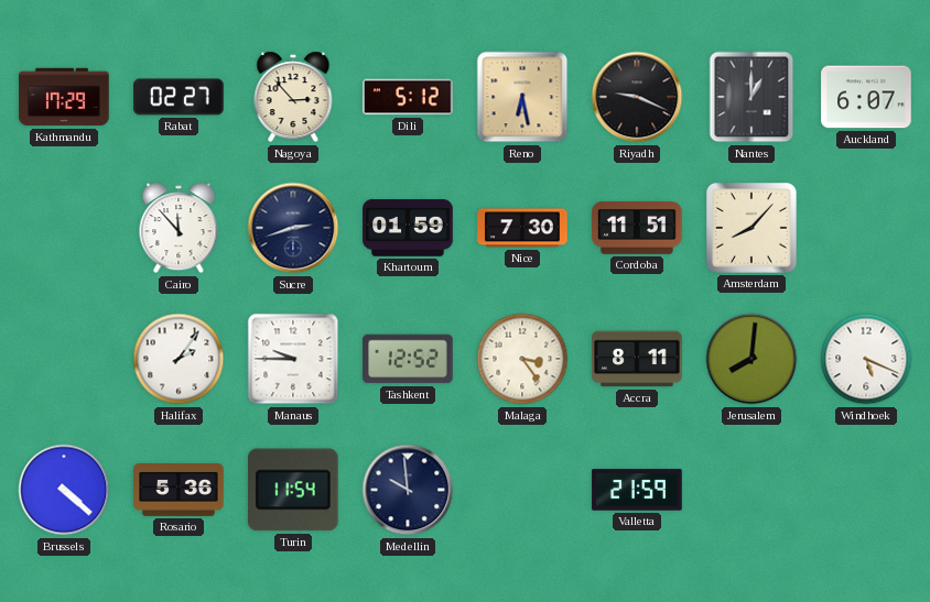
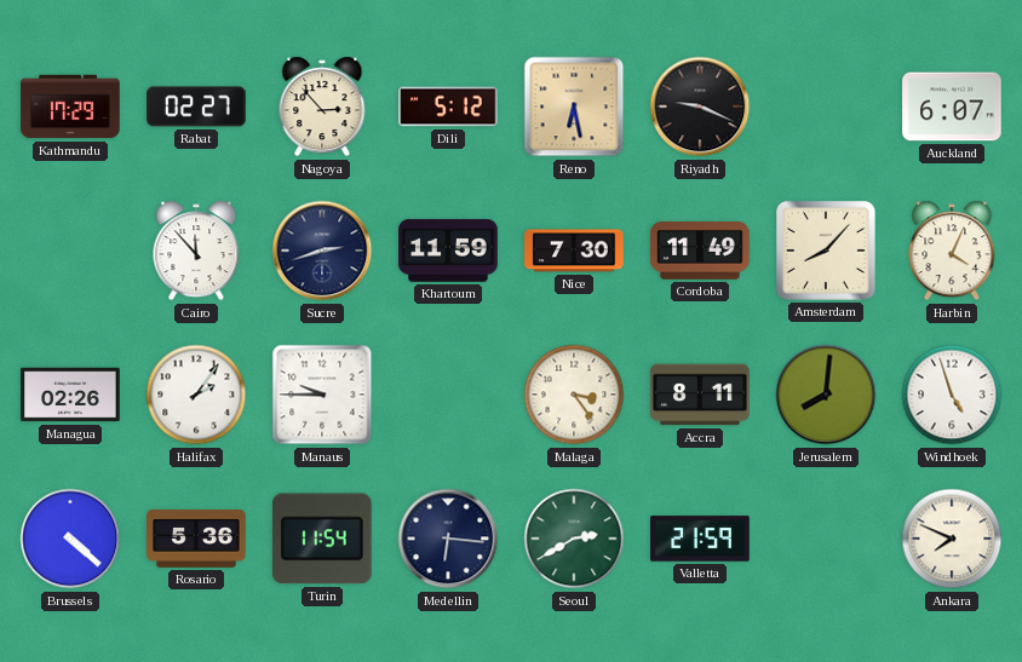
Nantes: 1:00 -> none (751, 97)
Khartoum: 01:59 -> 11:59 (448, 251)
Cordoba: 11:51 -> 11:49 (700, 252)
Harbin: none -> 4:04 (952, 251)
Managua: none -> 02:26 (70, 395)
Tashkent: 12:52 -> none (408, 359)
Windhoek: 5:19 -> 4:57 (952, 395)
Medellin: 9:59 -> 6:16 (448, 539)
Seoul: none -> 2:40 (574, 539)
Ankara: none -> 7:49 (952, 539)
